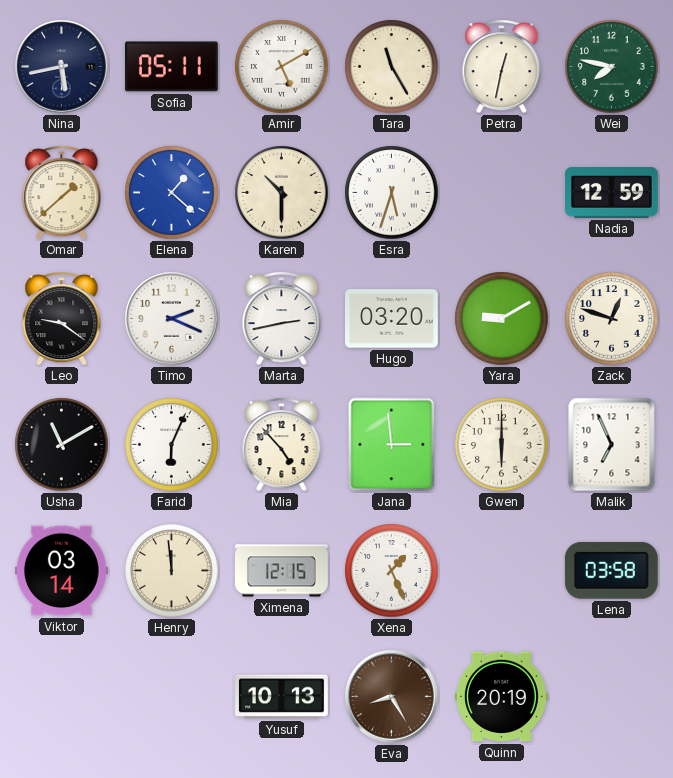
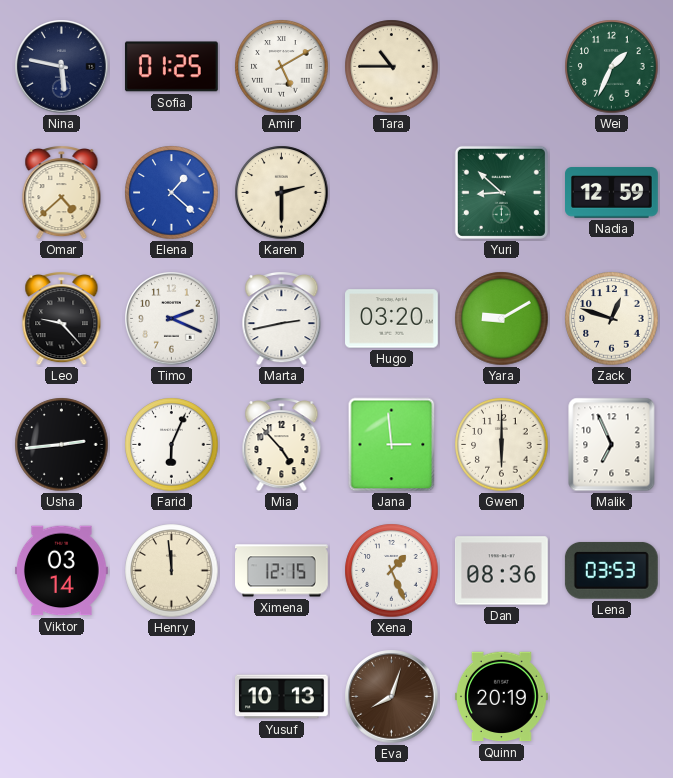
Nina: 5:43 -> 5:47 (62, 67)
Sofia: 05:11 -> 01:25 (171, 67)
Tara: 11:25 -> 10:45 (392, 67)
Petra: 12:32 -> none (502, 67)
Wei: 7:47 -> 1:34 (612, 67)
Omar: 1:38 -> 4:38 (62, 193)
Karen: 10:30 -> 2:30 (282, 193)
Esra: 5:33 -> none (392, 193)
Yuri: none -> 8:52 (501, 192)
Leo: 9:21 -> 9:23 (62, 319)
Usha: 11:10 -> 2:44 (62, 445)
Dan: none -> 08:36 (501, 571)
Lena: 03:58 -> 03:53 (611, 570)
Eva: 8:25 -> 8:03 (392, 697)
